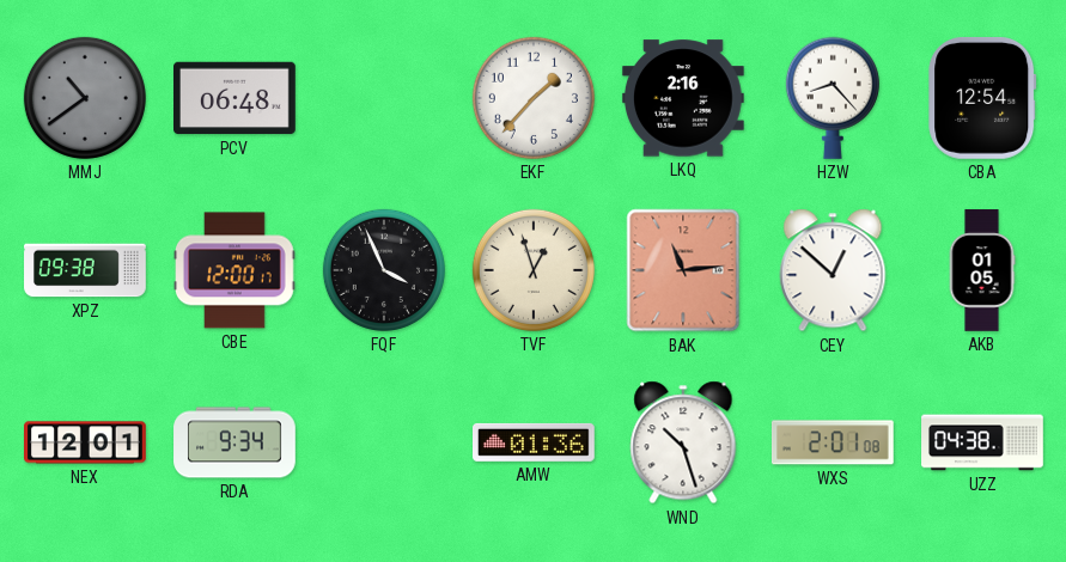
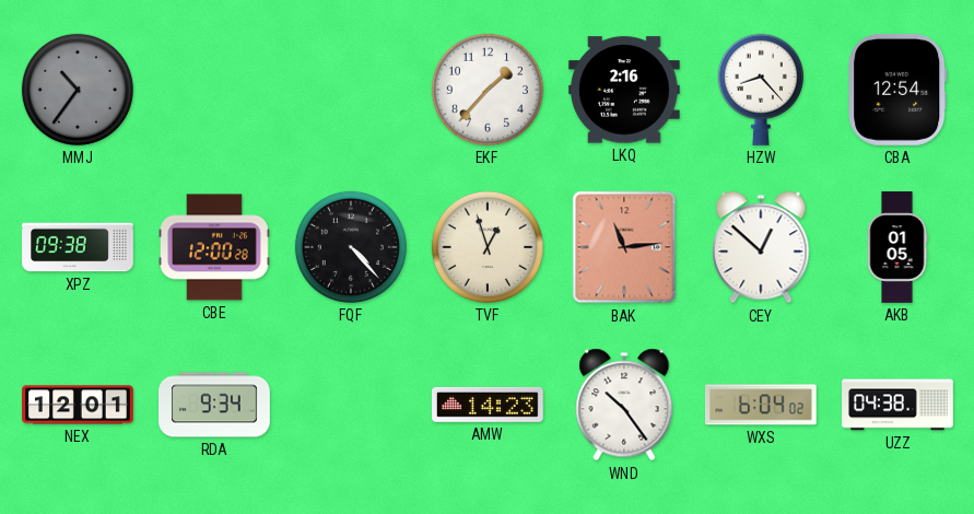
MMJ: 10:39 -> 10:36 (78, 90)
PCV: 06:48 -> none (236, 98)
CBE: 12:00:17 -> 12:00:28 (215, 247)
FQF: 3:56 -> 4:23 (351, 247)
AMW: 01:36 -> 14:23 (489, 405)
WND: 10:27 -> 10:24 (624, 405)
WXS: 2:01 -> 6:04 (761, 405)
